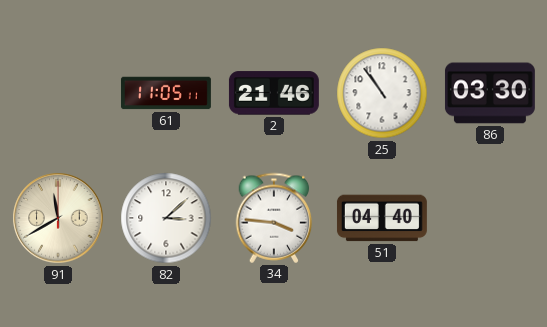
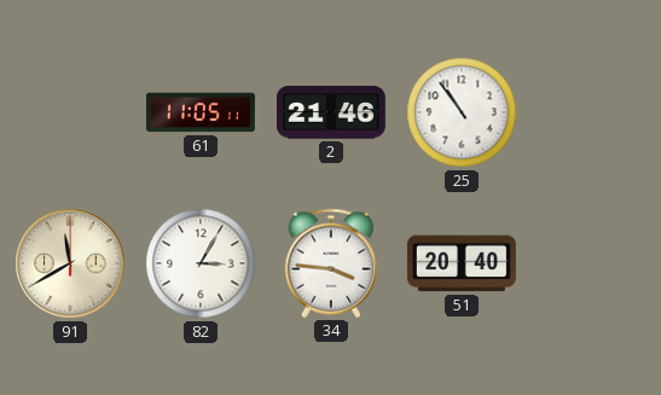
86: 03:30 -> none (490, 93)
82: 3:08 -> 3:05 (201, 263)
51: 04:40 -> 20:40 (462, 263)
